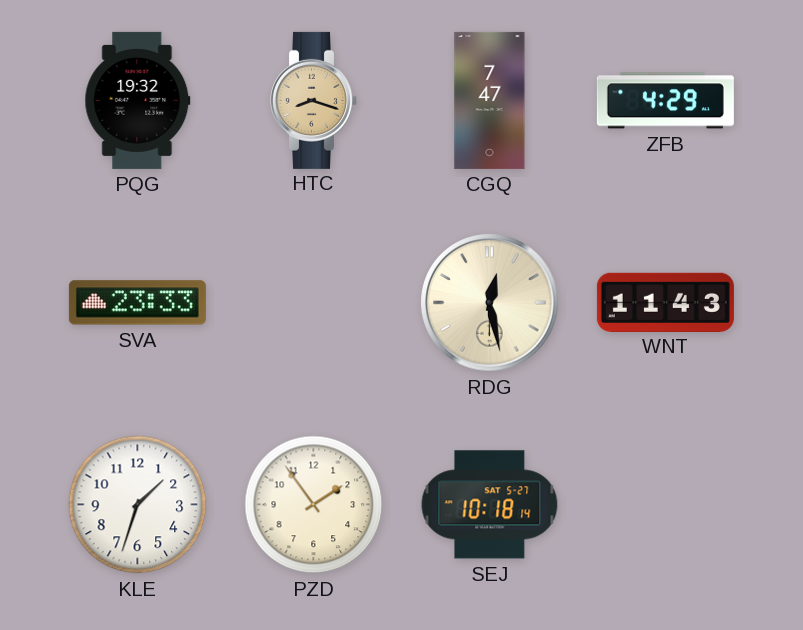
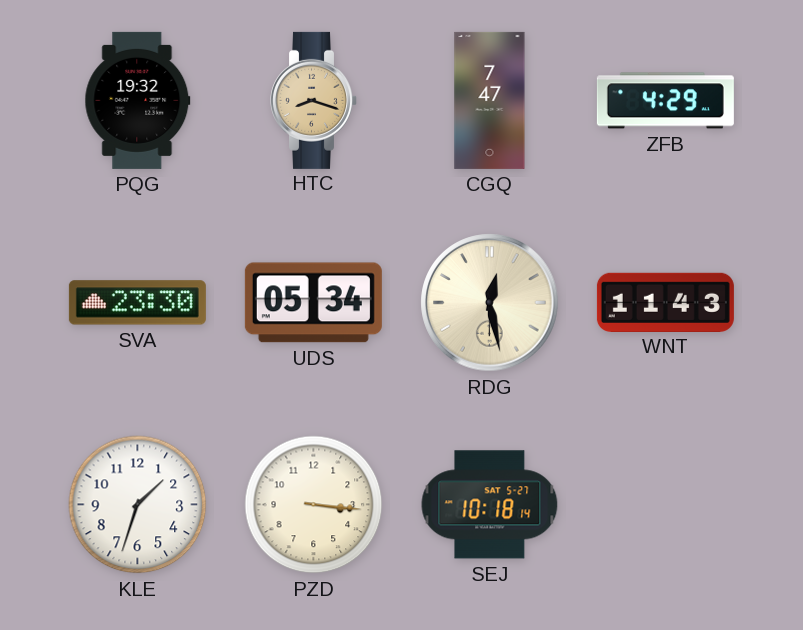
SVA: 23:33 -> 23:30 (137, 303)
UDS: none -> 05:34 (313, 303)
PZD: 1:54 -> 3:16 (314, 505)
